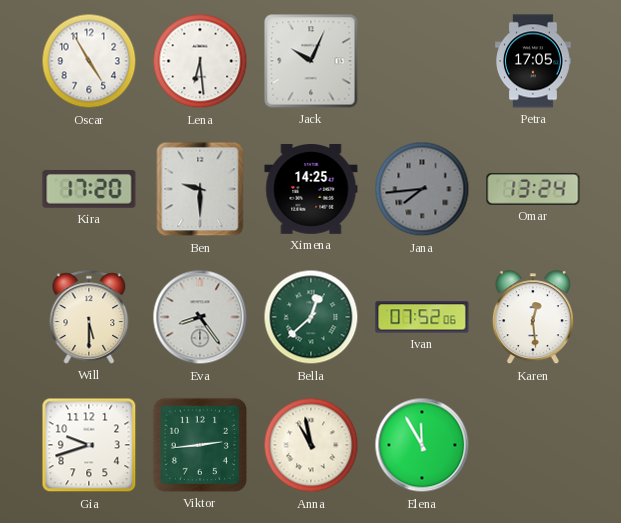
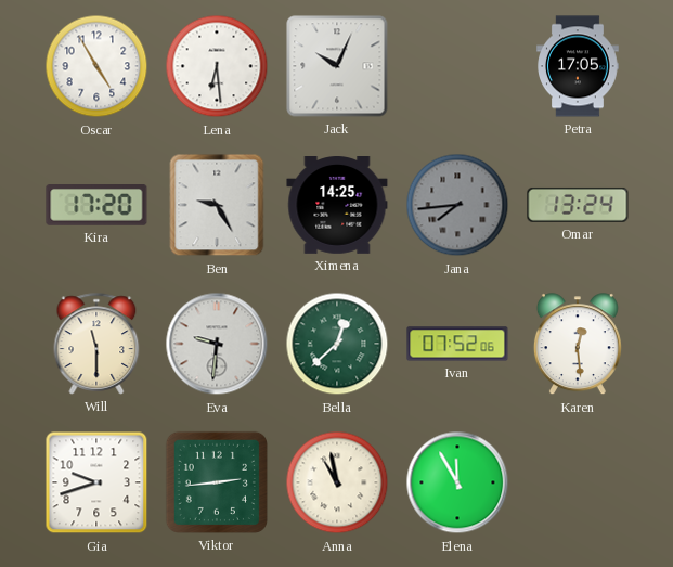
Ben: 9:30 -> 9:25 (217, 205)
Will: 5:30 -> 11:30 (96, 344)
Eva: 8:24 -> 9:31 (217, 344)
